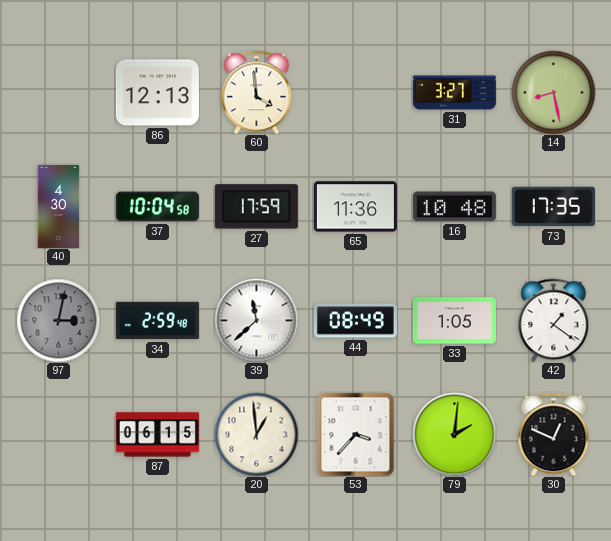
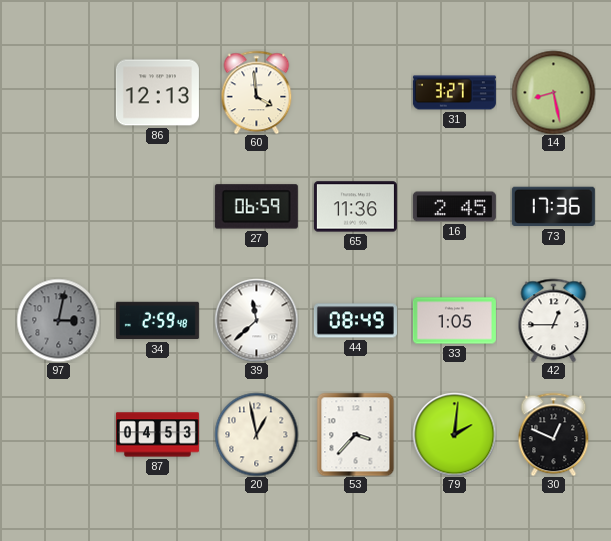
40: 4:30 -> none (59, 206)
37: 10:04 -> none (157, 207)
27: 17:59 -> 06:59 (256, 207)
16: 10:48 -> 2:45 (454, 207)
73: 17:35 -> 17:36 (553, 207)
42: 1:21 -> 12:45 (554, 320)
87: 06:15 -> 04:53 (157, 435)
20: 12:59 -> 12:58 (256, 434)
